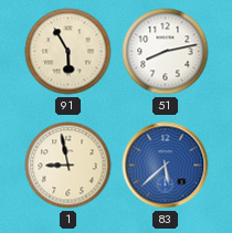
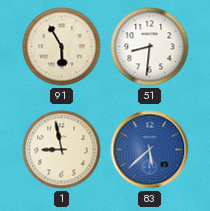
51: 8:13 -> 8:31 (150, 47)
